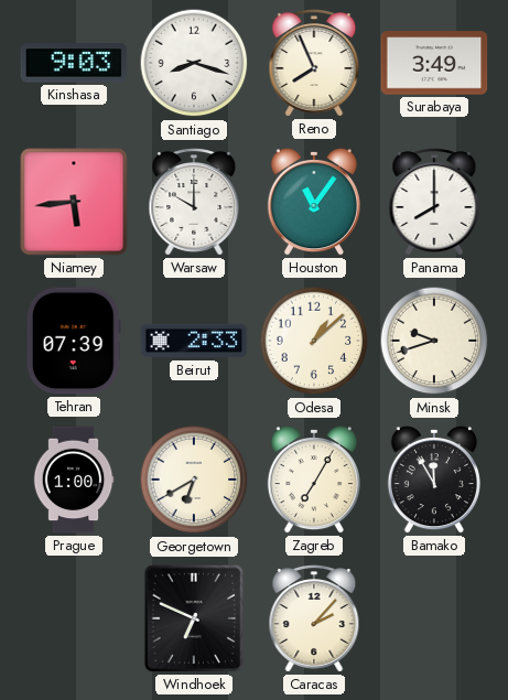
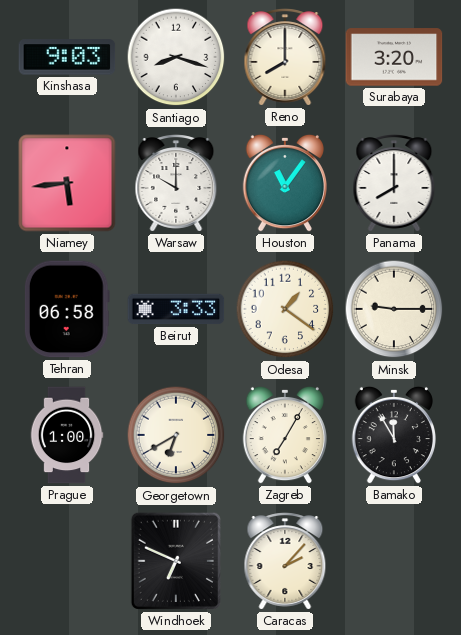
Reno: 7:56 -> 8:00 (285, 57)
Surabaya: 3:49 -> 3:20 (394, 57)
Tehran: 07:39 -> 06:58 (67, 309)
Beirut: 2:33 -> 3:33 (176, 309)
Odesa: 1:08 -> 1:21 (285, 309)
Minsk: 9:42 -> 9:15 (394, 309)
